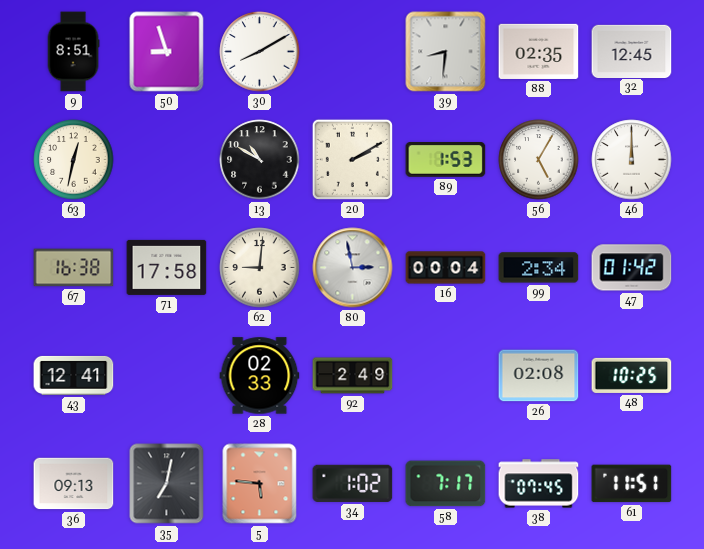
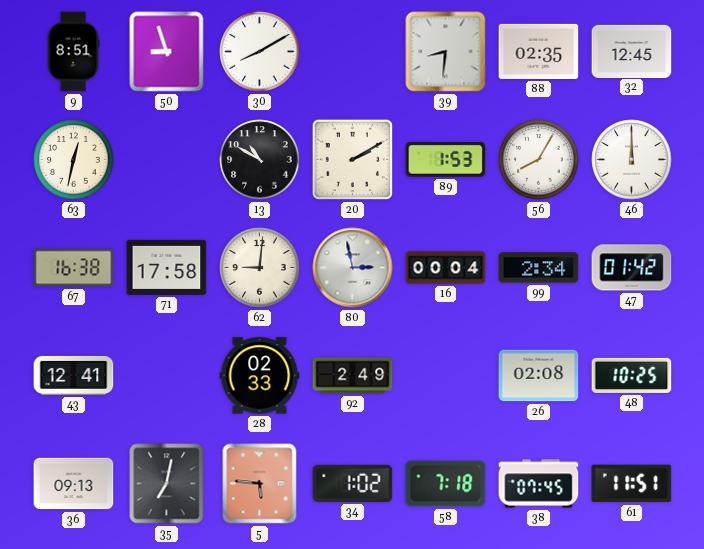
56: 5:05 -> 8:05 (539, 160)
58: 7:17 -> 7:18 (446, 484)
